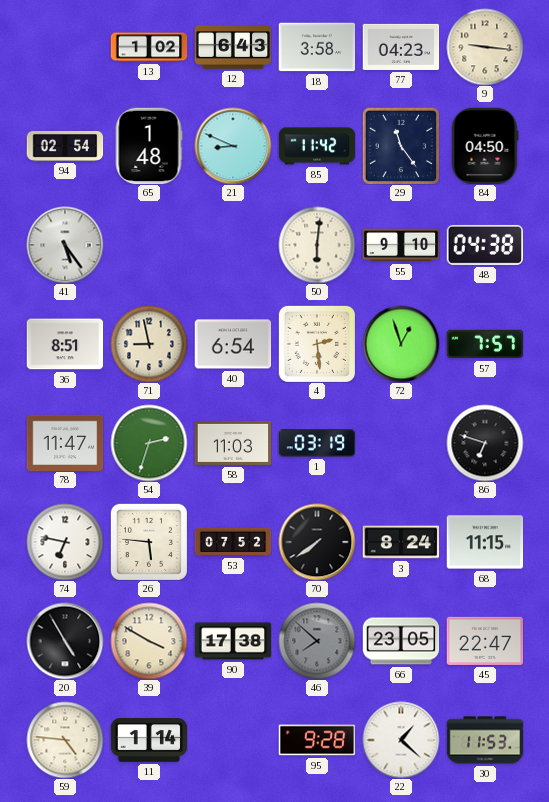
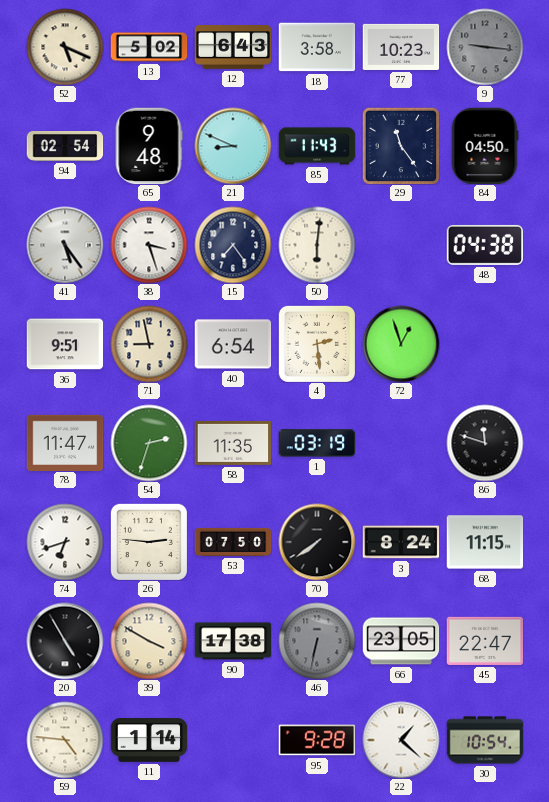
52: none -> 5:19 (65, 47)
13: 1:02 -> 5:02 (149, 47)
77: 04:23 -> 10:23 (401, 47)
9 dial: cream -> grey (485, 47)
65: 1:48 -> 9:48 (149, 146)
85: 11:42 -> 11:43 (317, 146)
38: none -> 3:27 (149, 245)
15: none -> 7:24 (233, 245)
55: 9:10 -> none (401, 245)
36: 8:51 -> 9:51 (65, 344)
57: 7:57 -> none (485, 344)
58: 11:03 -> 11:35 (233, 443)
86: 6:48 -> 11:48 (485, 443)
74: 6:47 -> 6:42 (65, 542)
26: 5:46 -> 2:46 (149, 542)
53: 07:52 -> 07:50 (233, 542)
46: 7:52 -> 6:32 (317, 641)
30: 11:53 -> 10:54 (485, 740)
